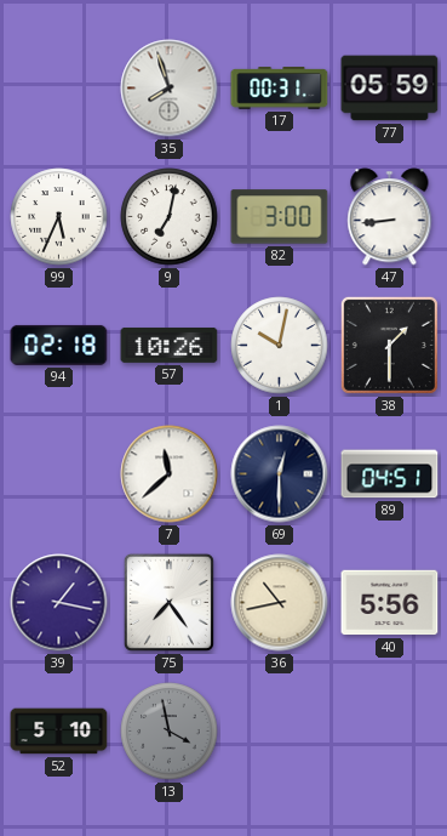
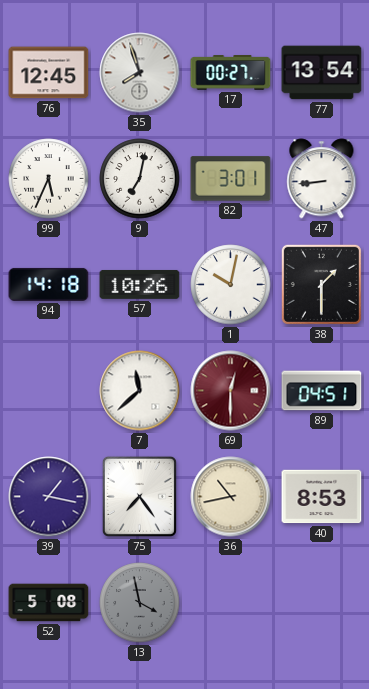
76: none -> 12:45 (49, 73)
17: 00:31 -> 00:27 (231, 73)
77: 05:59 -> 13:54 (322, 73)
82: 3:00 -> 3:01 (231, 179)
94: 02:18 -> 14:18 (49, 284)
69 dial: navy -> burgundy (231, 391)
40: 5:56 -> 8:53 (322, 497)
52: 5:10 -> 5:08 (49, 603)
